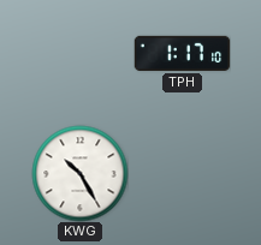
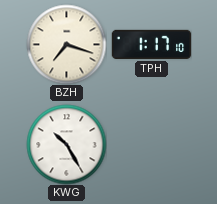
BZH: none -> 7:18 (66, 44)
